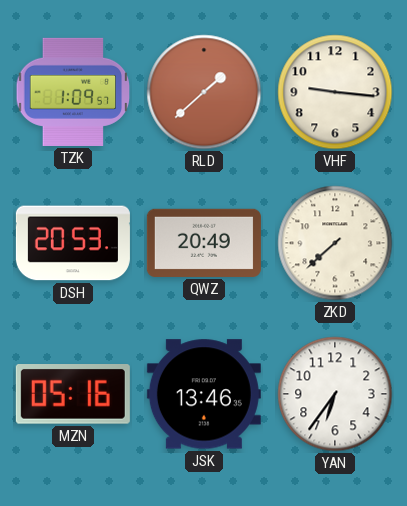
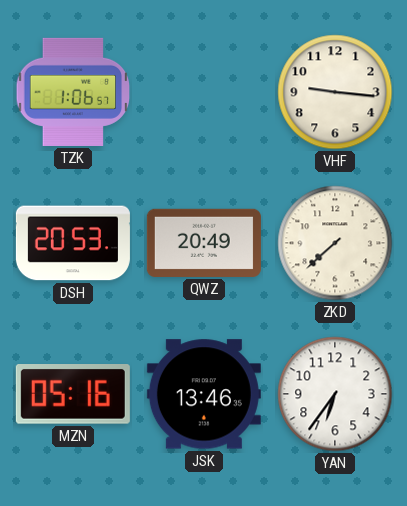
TZK: 1:09 -> 1:06 (73, 92)
RLD: 1:38 -> none (204, 92)
